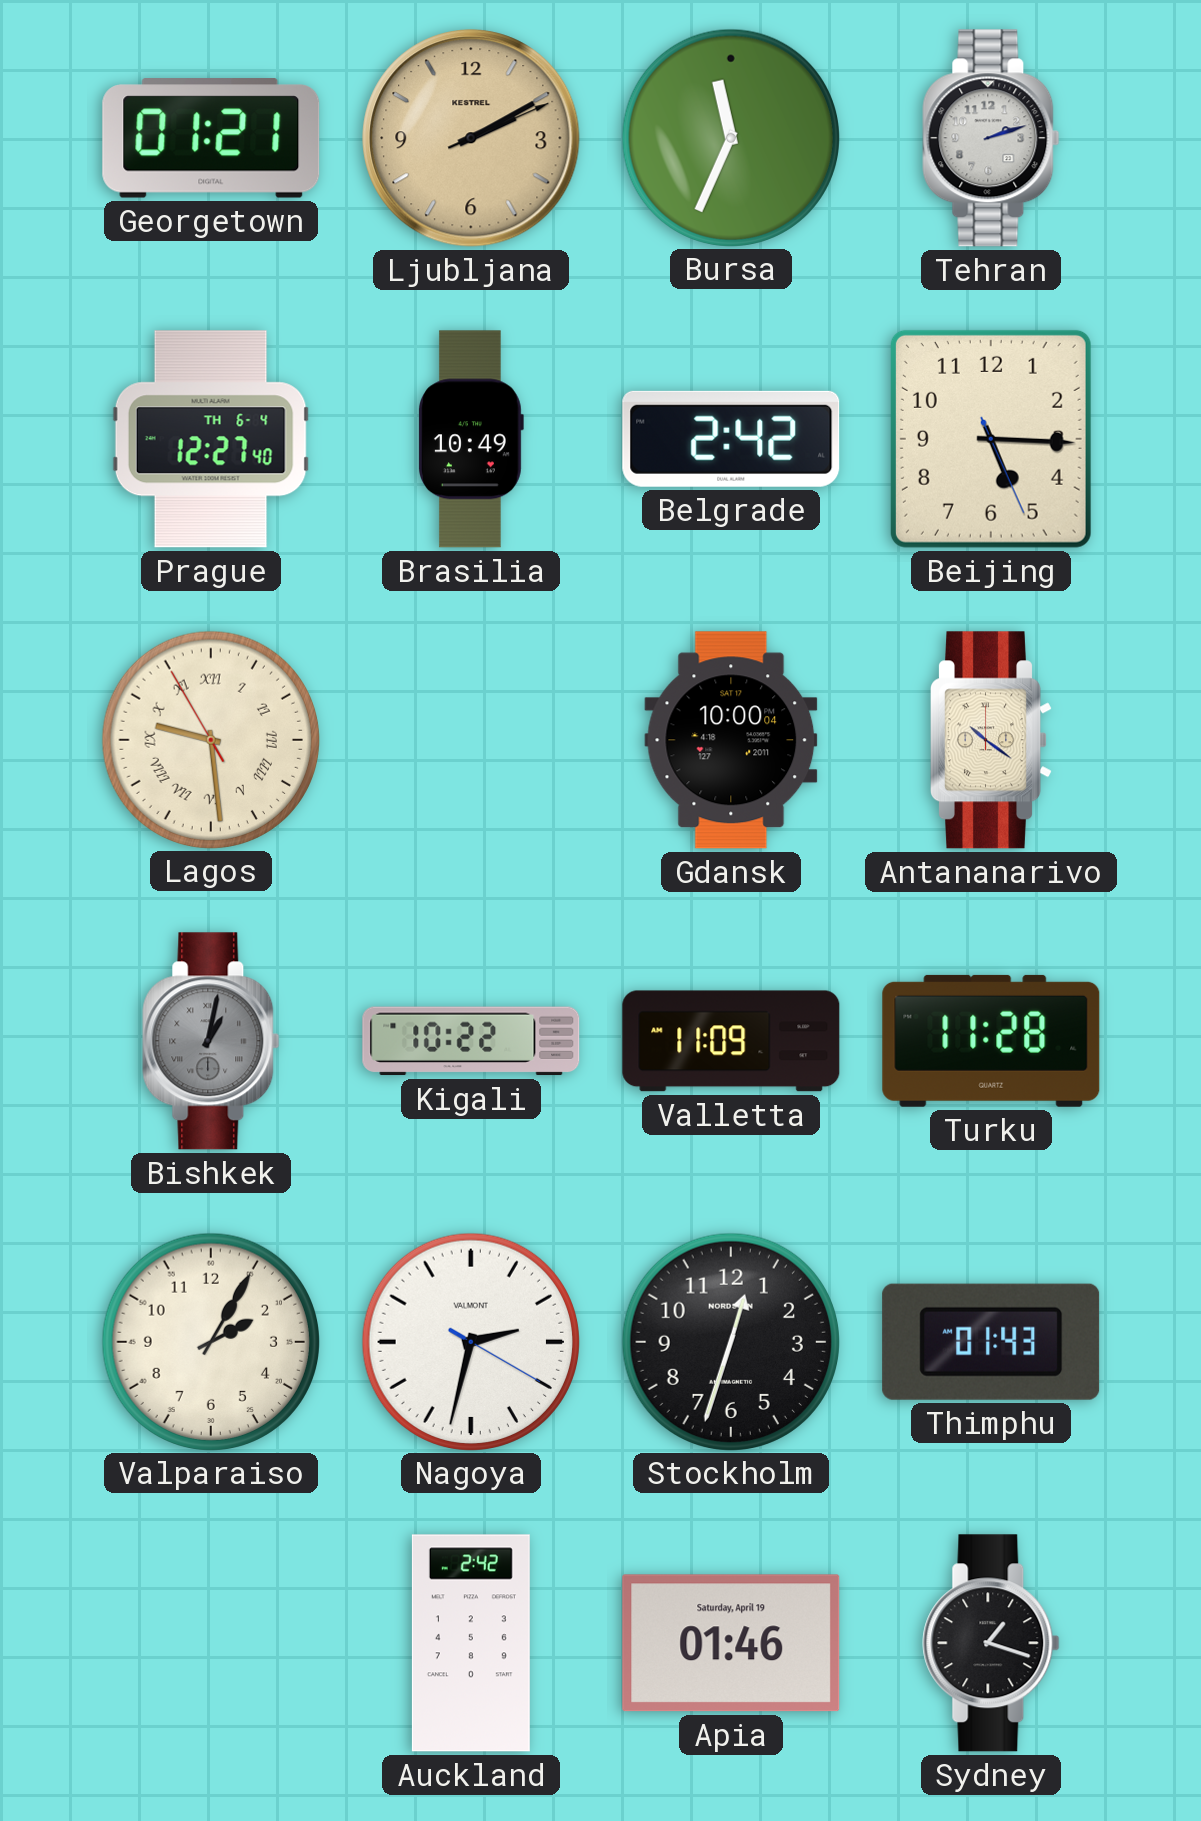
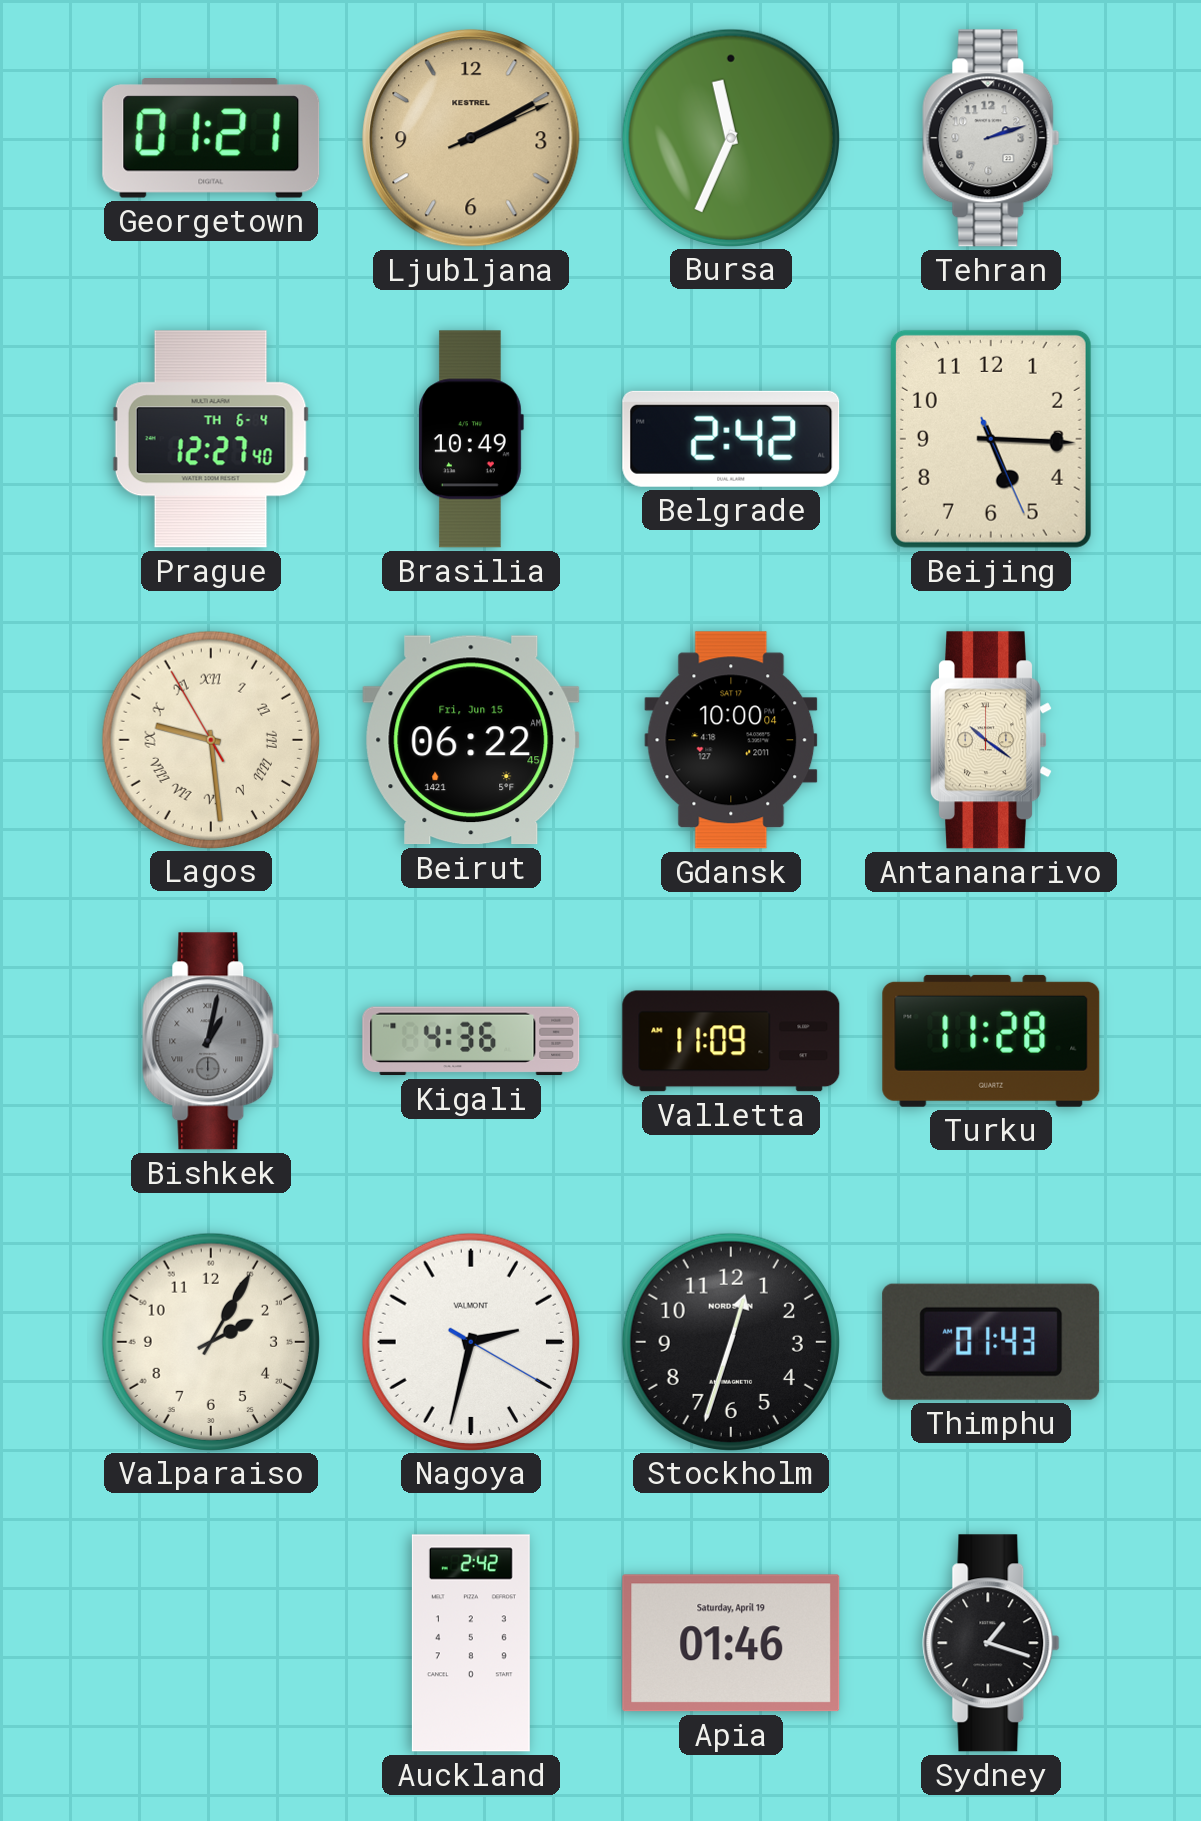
Beirut: none -> 06:22 (471, 740)
Kigali: 10:22 -> 4:36 (471, 1041)
